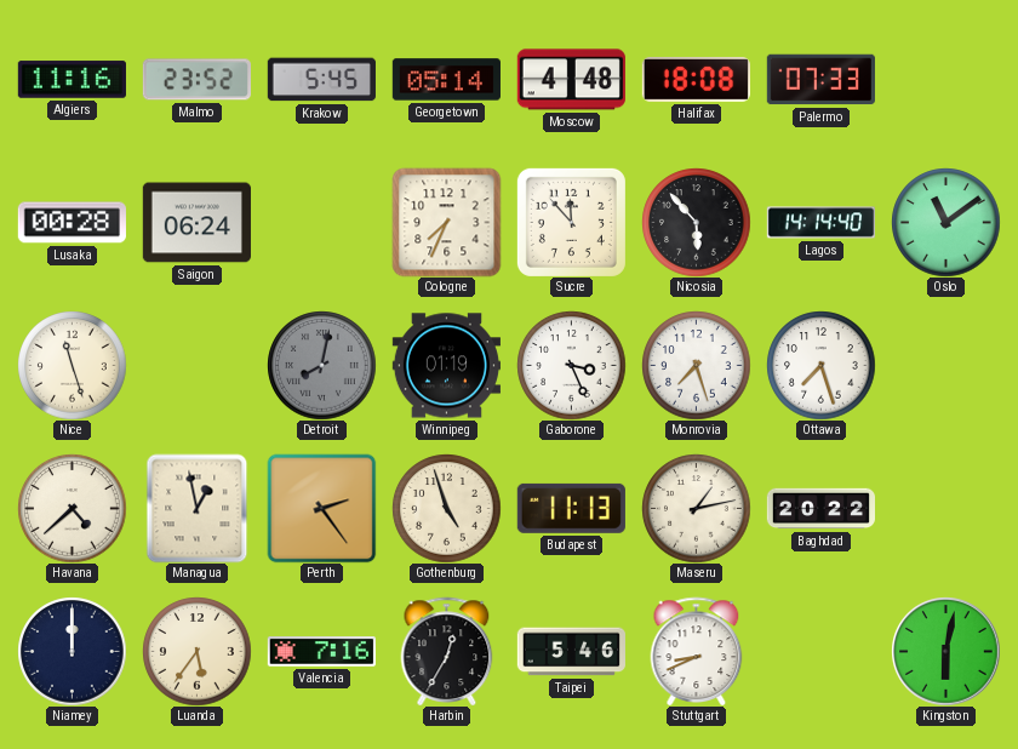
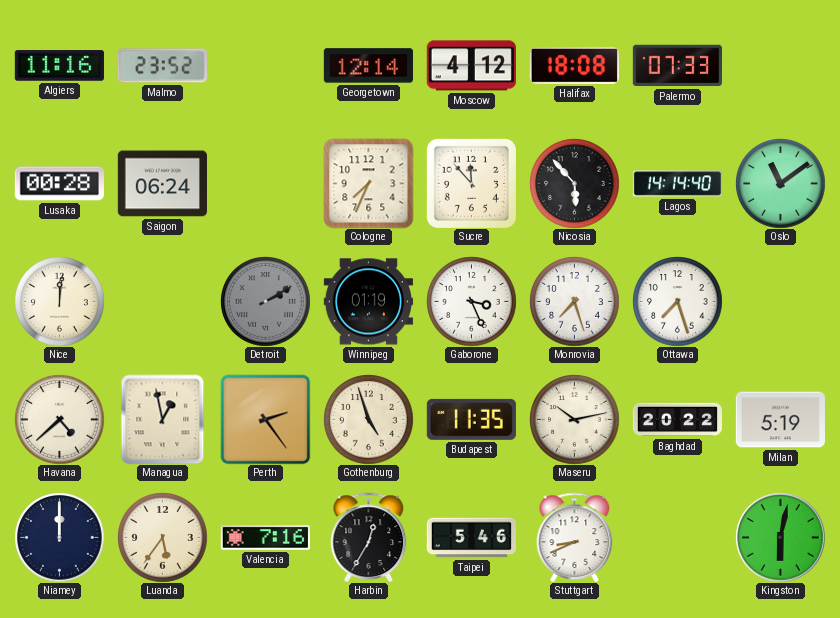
Krakow: 5:45 -> none (321, 80)
Georgetown: 05:14 -> 12:14 (368, 66)
Moscow: 4:48 -> 4:12 (471, 66)
Nice: 11:27 -> 12:01 (59, 301)
Detroit: 8:02 -> 2:10 (265, 301)
Budapest: 11:13 -> 11:35 (471, 419)
Maseru: 1:13 -> 10:13 (574, 419)
Milan: none -> 5:19 (780, 420)
